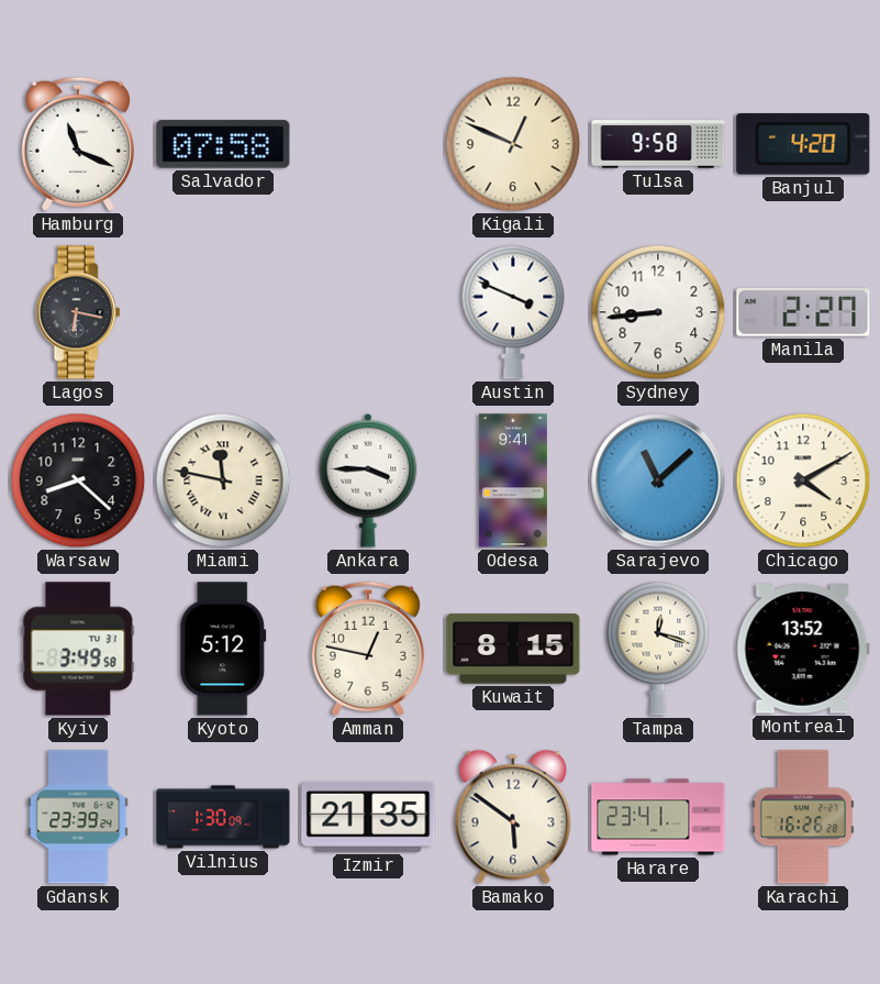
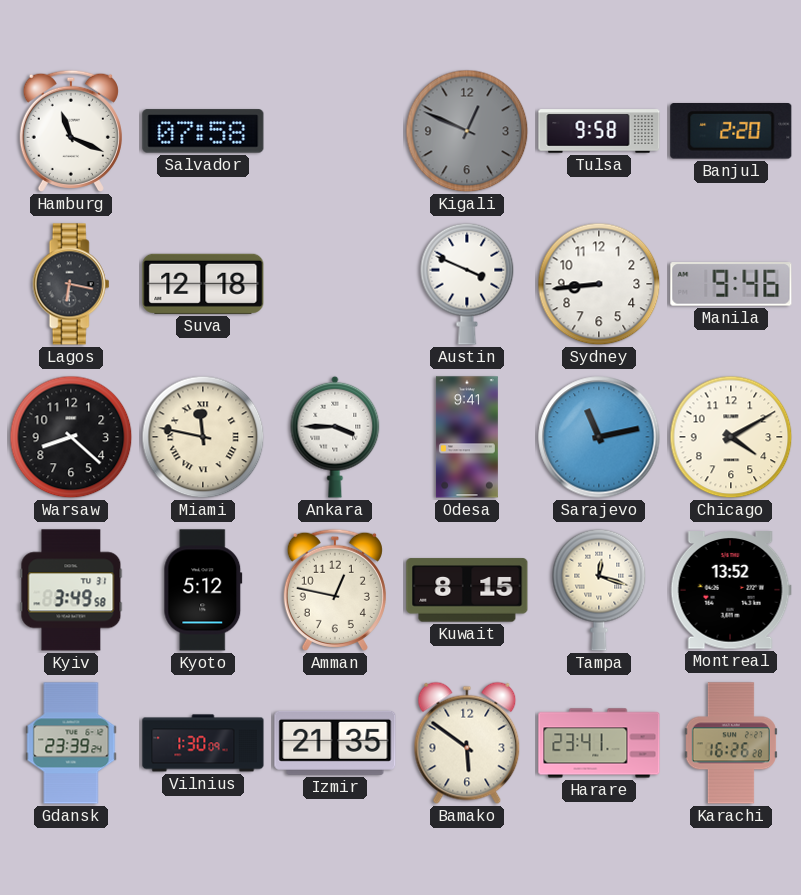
Kigali dial: cream -> grey (467, 131)
Banjul: 4:20 -> 2:20 (731, 132)
Suva: none -> 12:18 (203, 284)
Manila: 2:27 -> 9:46 (731, 284)
Sarajevo: 11:08 -> 11:13 (599, 437)
